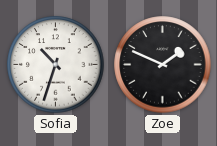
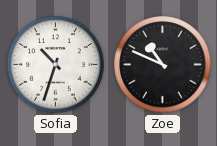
Zoe: 1:49 -> 10:49 (163, 65)
